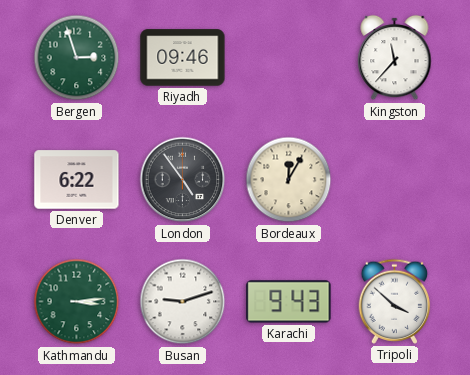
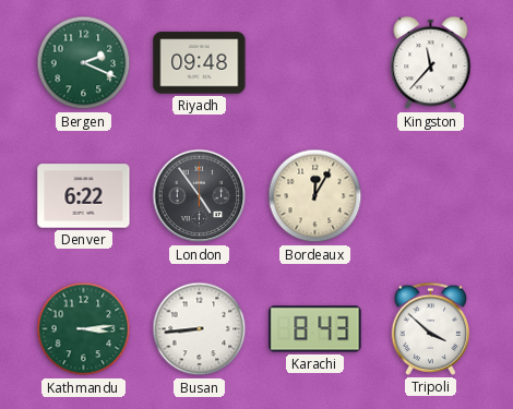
Bergen: 2:57 -> 2:19 (84, 63)
Riyadh: 09:46 -> 09:48 (200, 63)
Busan: 9:12 -> 8:44 (200, 329)
Karachi: 9:43 -> 8:43 (315, 329)
